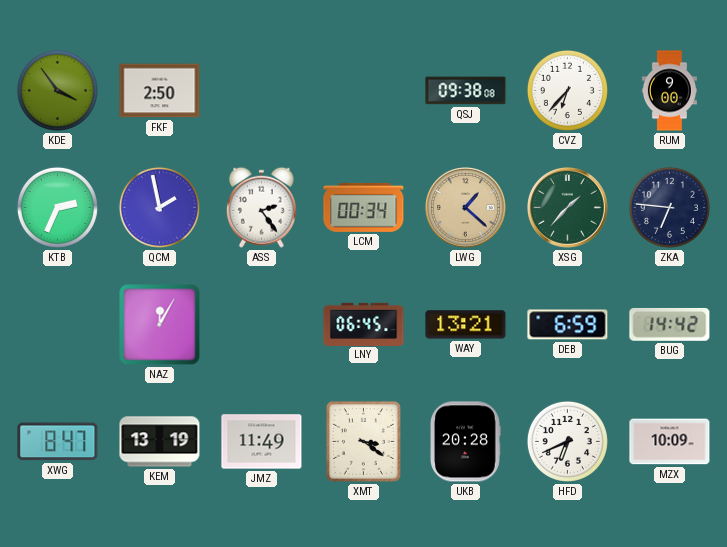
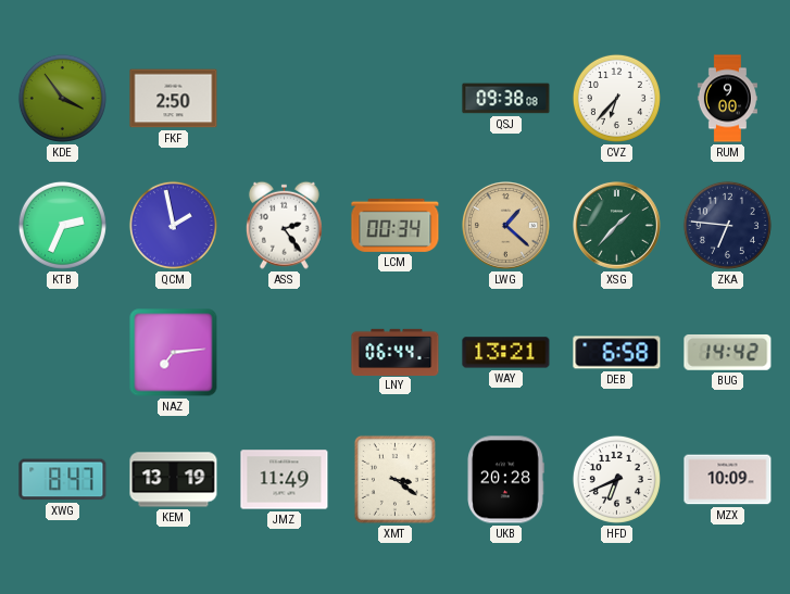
NAZ: 12:05 -> 7:14 (174, 353)
LNY: 06:45 -> 06:44 (396, 352)
DEB: 6:59 -> 6:58 (617, 353)
